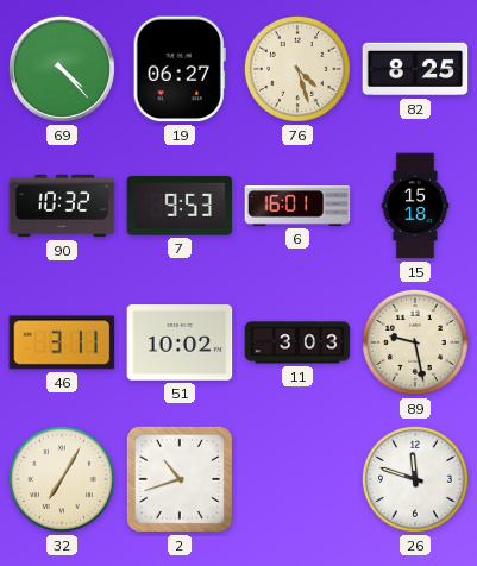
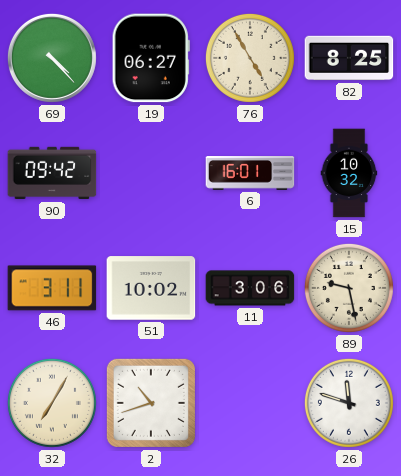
76: 4:27 -> 4:55 (250, 58)
90: 10:32 -> 09:42 (52, 173)
7: 9:53 -> none (180, 206)
15: 15:18 -> 10:32 (349, 173)
11: 3:03 -> 3:06 (250, 288)
